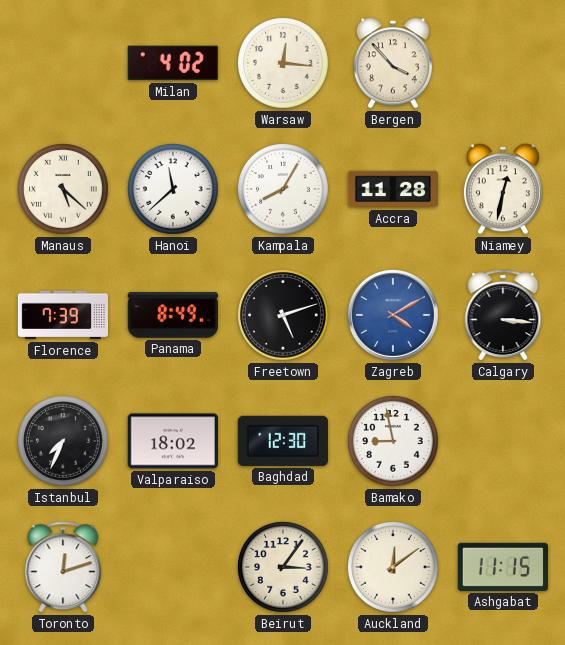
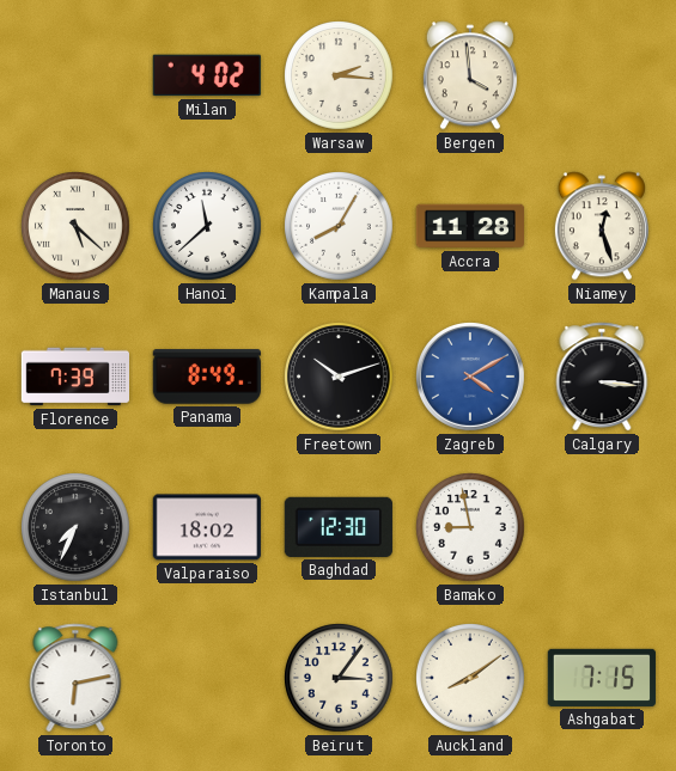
Warsaw: 12:16 -> 2:16 (340, 77)
Bergen: 3:53 -> 3:59 (470, 75)
Niamey: 12:32 -> 12:27 (602, 226)
Freetown: 5:12 -> 10:12 (340, 378)
Toronto: 12:12 -> 6:13 (75, 678)
Auckland: 12:09 -> 8:09 (471, 679)
Ashgabat: 11:15 -> 7:15 (602, 678)
